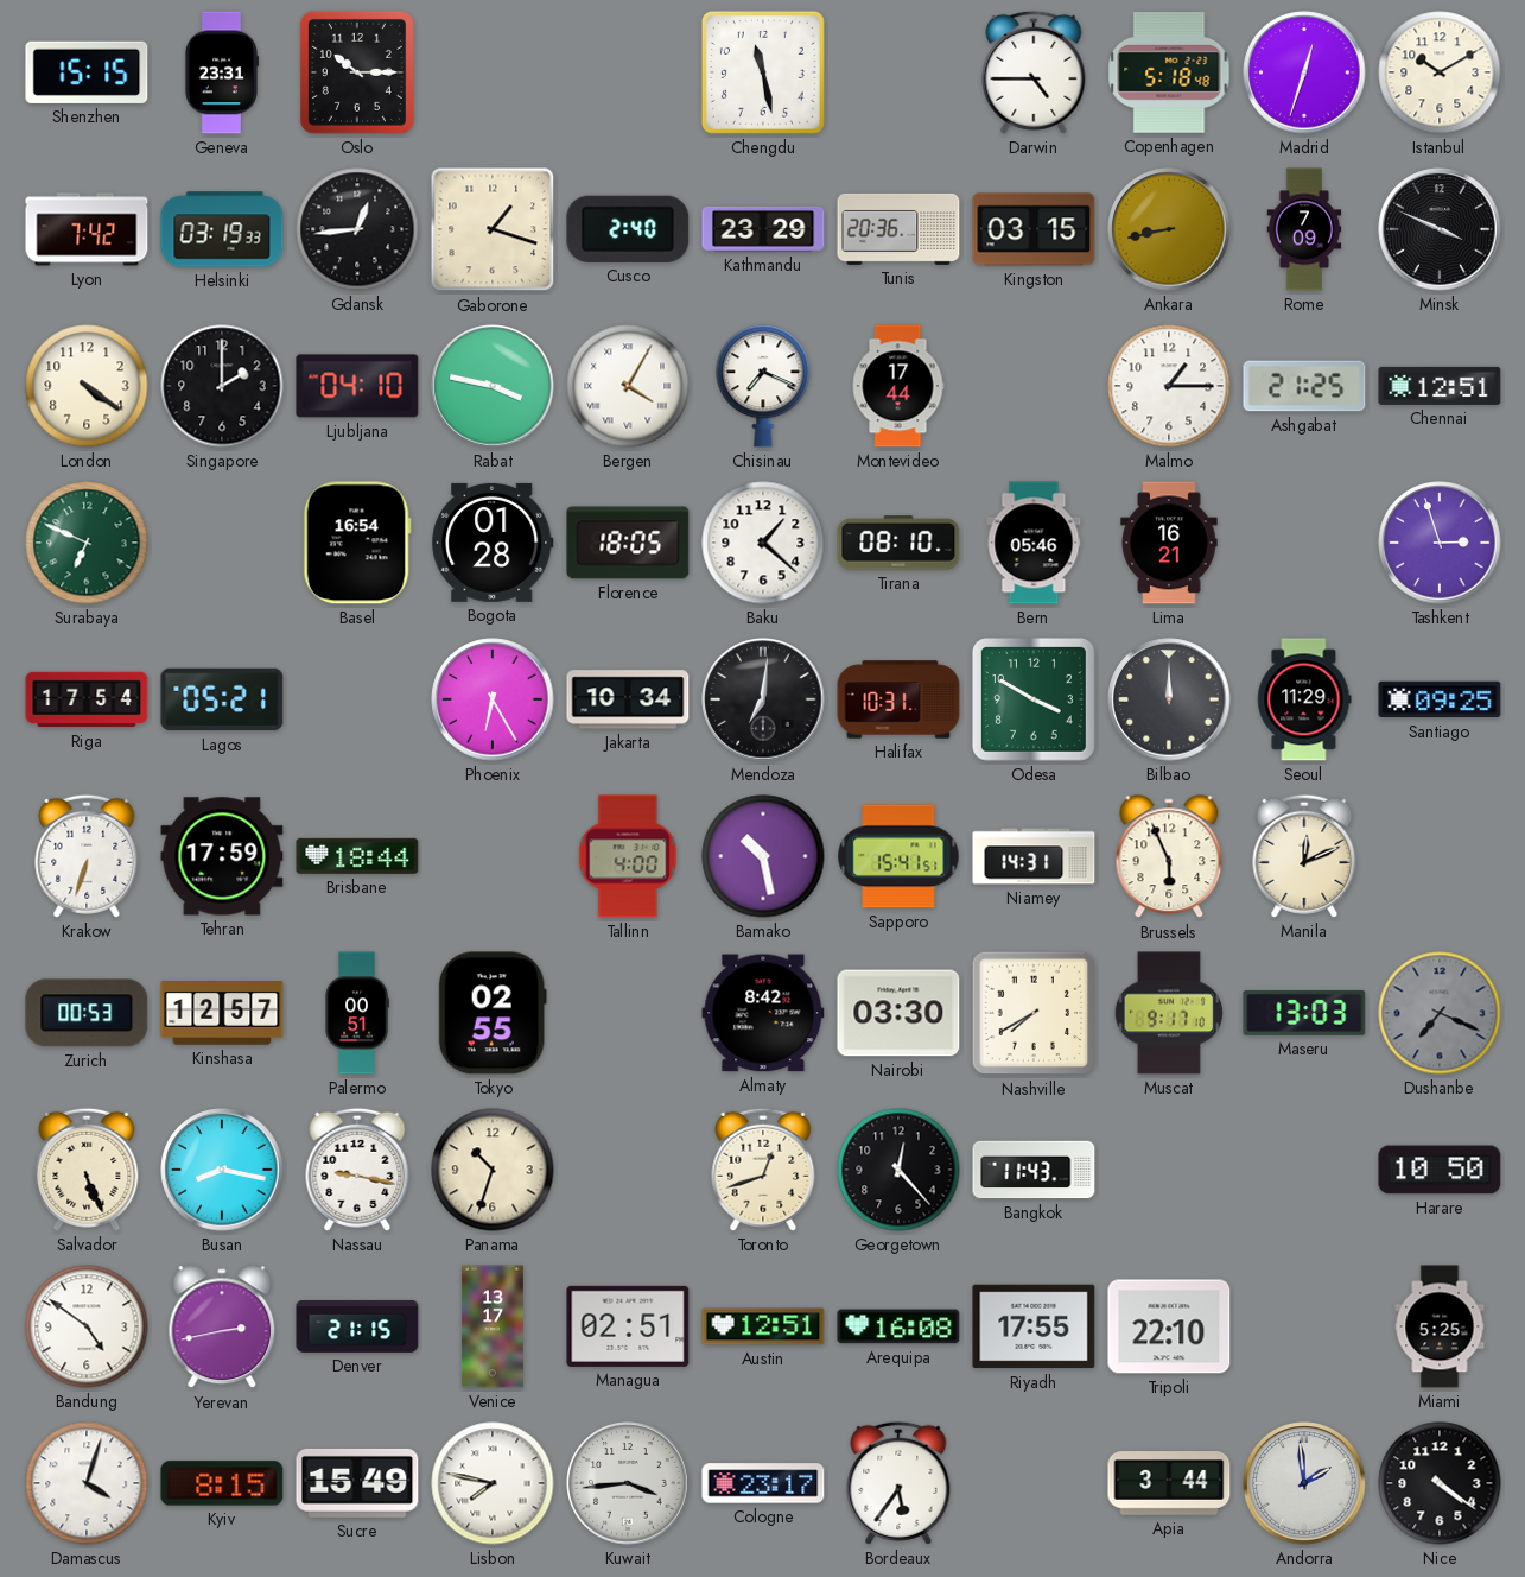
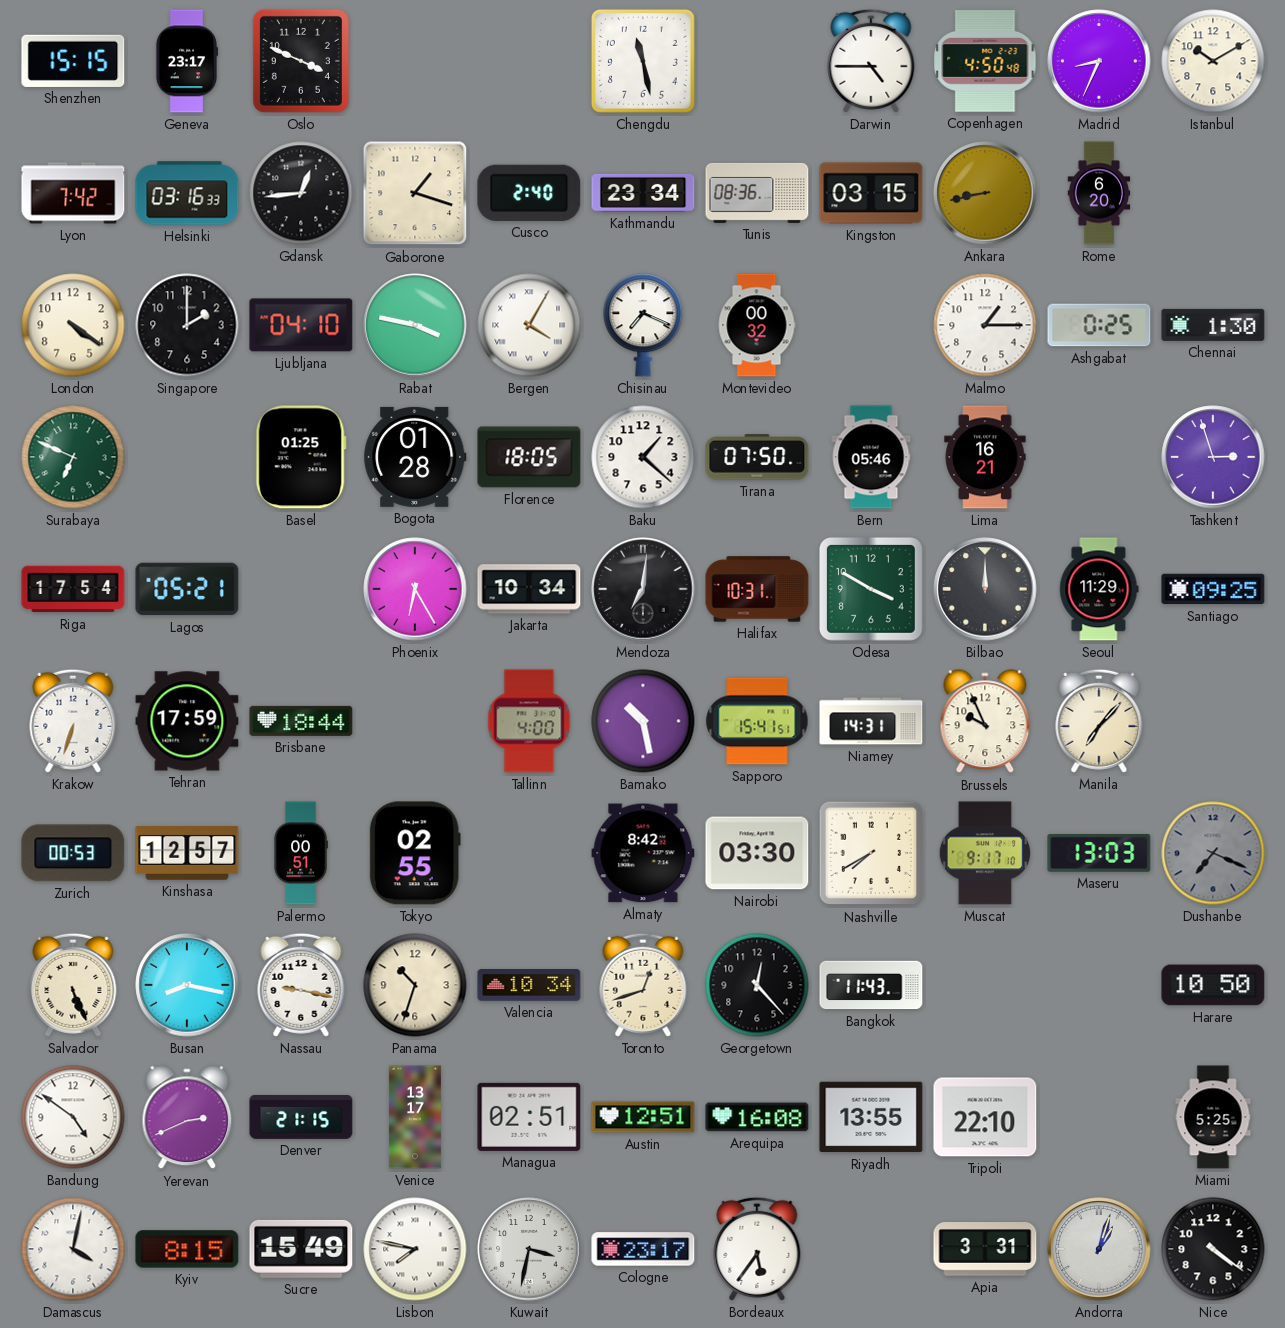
Geneva: 23:31 -> 23:17 (186, 61)
Oslo: 10:15 -> 3:49 (301, 61)
Copenhagen: 5:18 -> 4:50 (985, 62)
Madrid: 12:33 -> 8:34 (1099, 61)
Helsinki: 03:19 -> 03:16 (187, 193)
Kathmandu: 23:29 -> 23:34 (643, 193)
Tunis: 20:36 -> 08:36 (757, 193)
Rome: 7:09 -> 6:20 (1099, 193)
Minsk: 3:49 -> none (1440, 229)
Montevideo: 17:44 -> 00:32 (757, 325)
Ashgabat: 21:25 -> 0:25 (1099, 325)
Chennai: 12:51 -> 1:30 (1213, 325)
Basel: 16:54 -> 01:25 (301, 457)
Tirana: 08:10 -> 07:50 (757, 457)
Brussels: 5:56 -> 9:56 (985, 722)
Manila: 12:11 -> 7:07 (1099, 721)
Valencia: none -> 10:34 (529, 986)
Yerevan: 2:43 -> 2:41 (187, 1118)
Riyadh: 17:55 -> 13:55 (871, 1117)
Damascus: 4:03 -> 4:02 (73, 1249)
Kuwait: 3:44 -> 3:32 (529, 1249)
Apia: 3:44 -> 3:31 (985, 1250)
Andorra: 1:59 -> 1:03 (1099, 1249)
